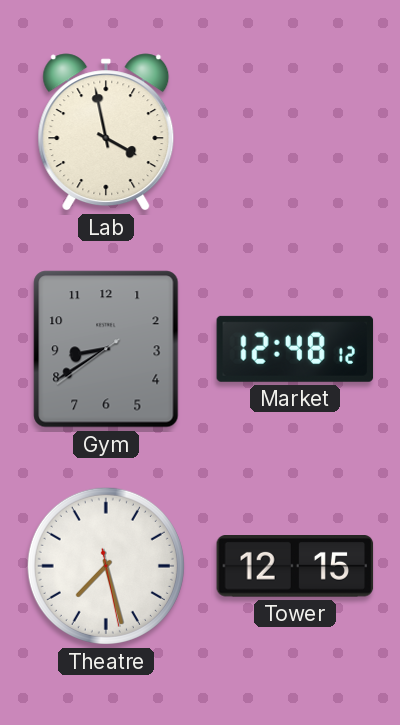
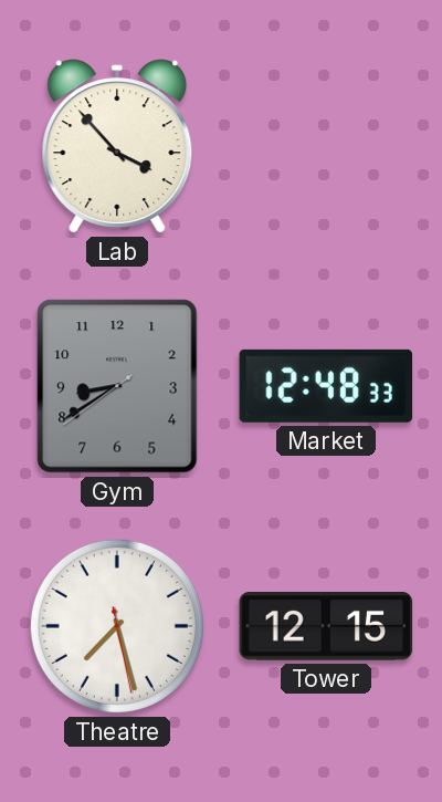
Lab: 3:58 -> 3:53 (117, 146)
Market: 12:48:12 -> 12:48:33 (326, 386)
